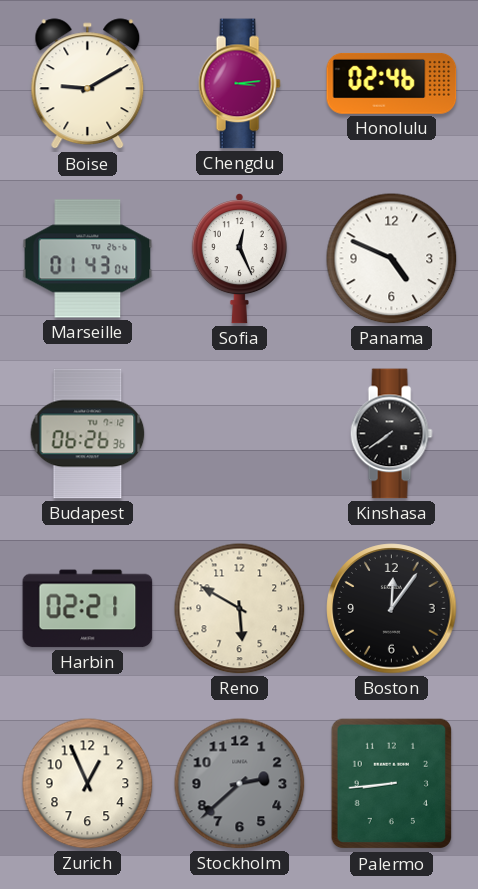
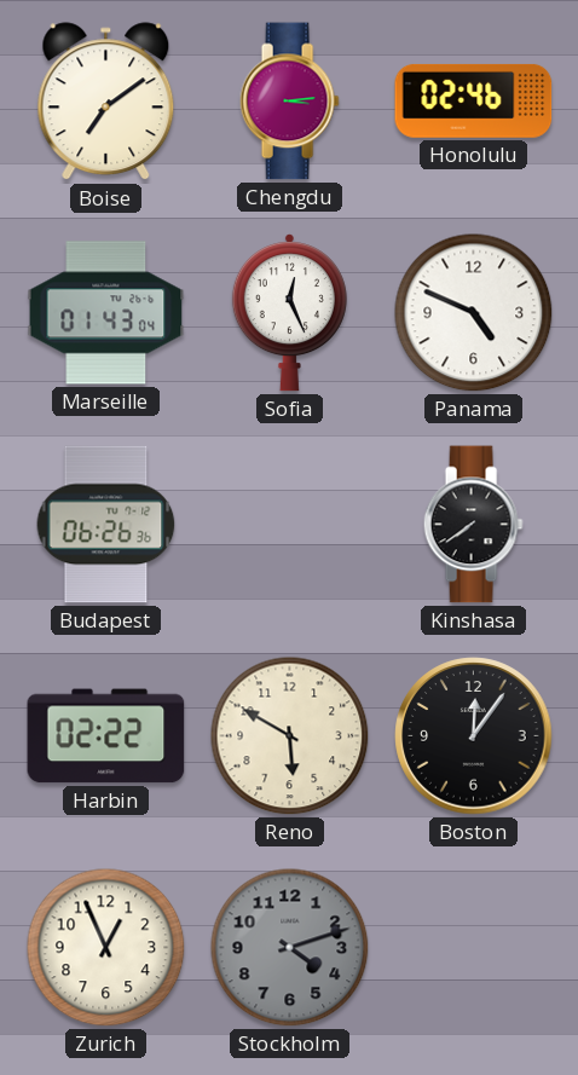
Boise: 9:10 -> 7:09 (106, 102)
Harbin: 02:21 -> 02:22 (106, 736)
Stockholm: 2:38 -> 4:12 (290, 948)
Palermo: 8:44 -> none (392, 784)
